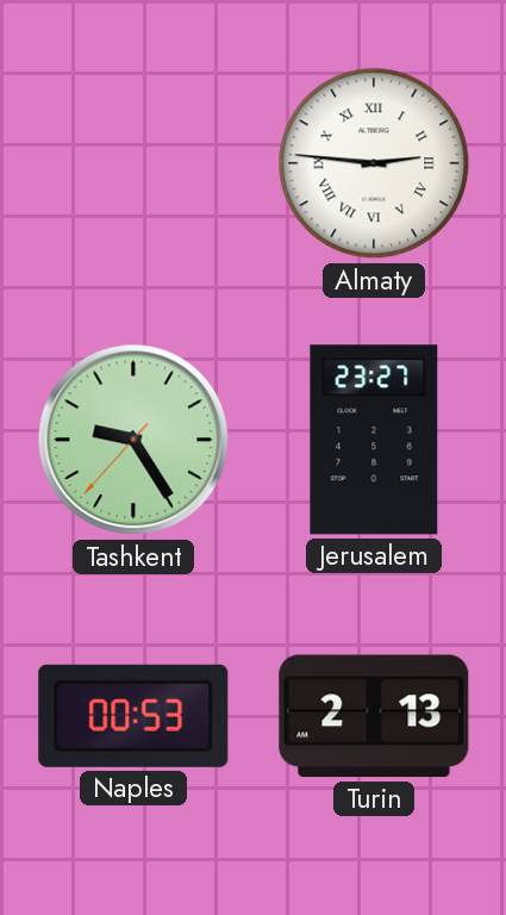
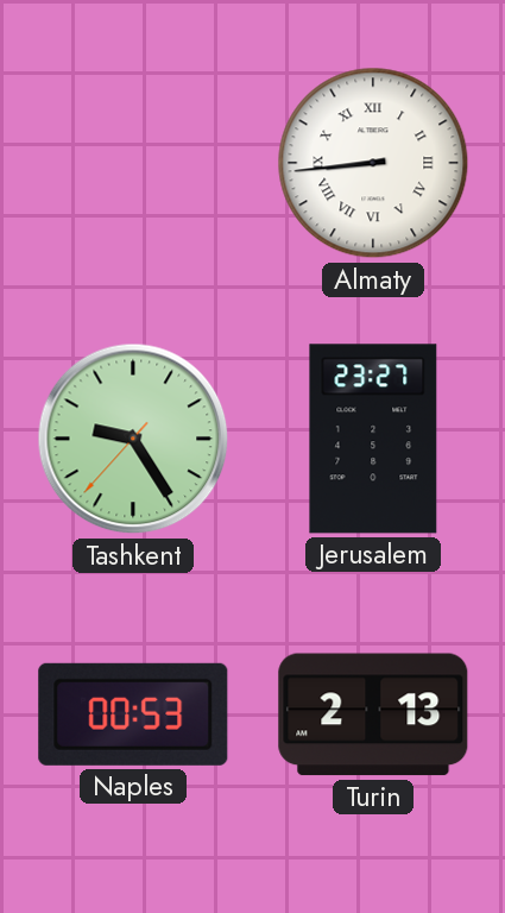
Almaty: 2:46 -> 8:44 (373, 163)
